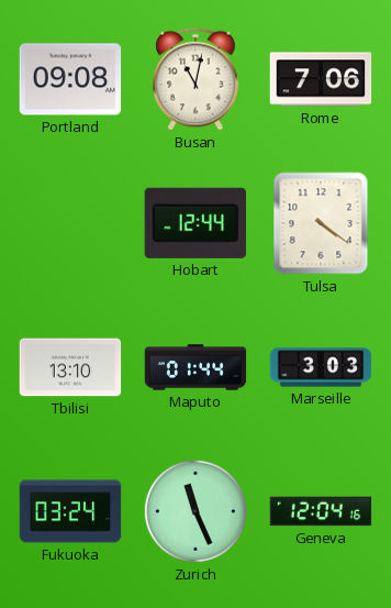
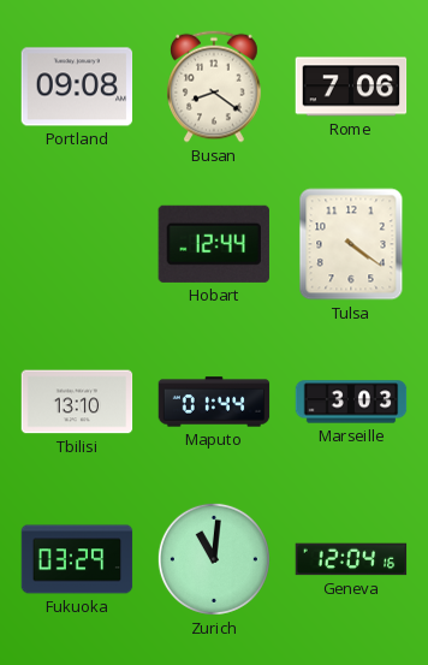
Busan: 11:02 -> 8:21 (214, 87)
Fukuoka: 03:24 -> 03:29 (77, 559)
Zurich: 11:26 -> 11:01 (214, 559)
